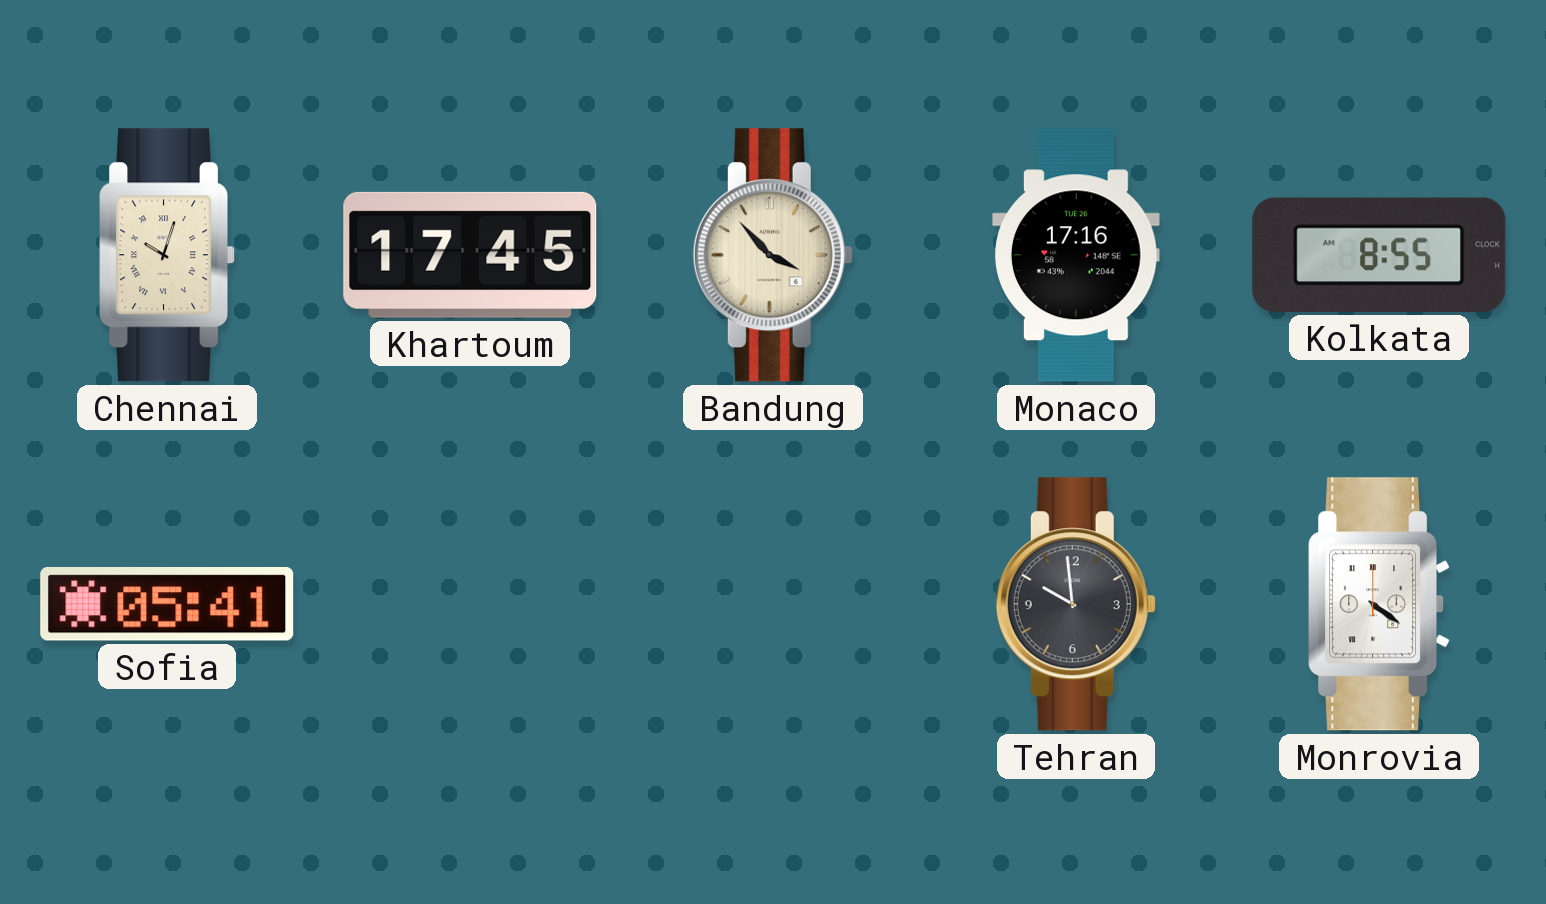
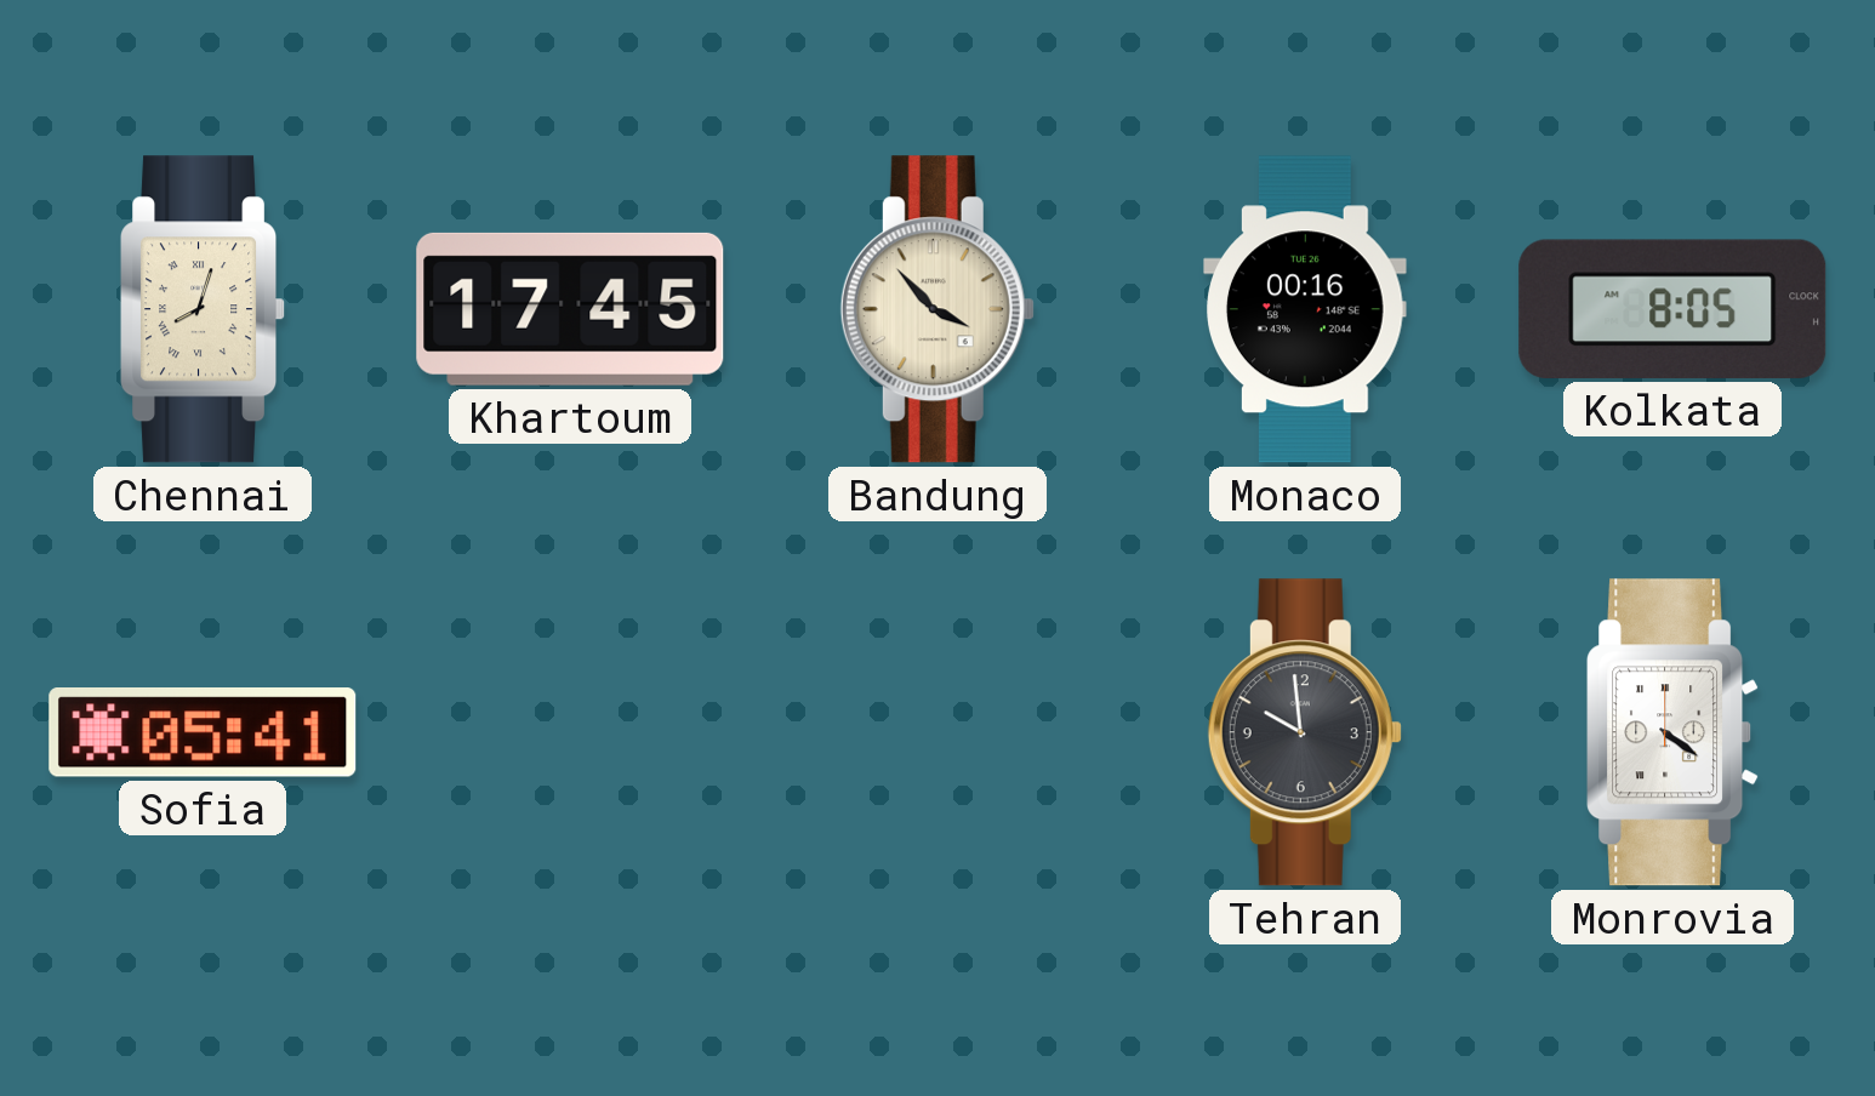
Chennai: 10:03 -> 8:03 (204, 309)
Monaco: 17:16 -> 00:16 (1306, 309)
Kolkata: 8:55 -> 8:05 (1672, 309)
